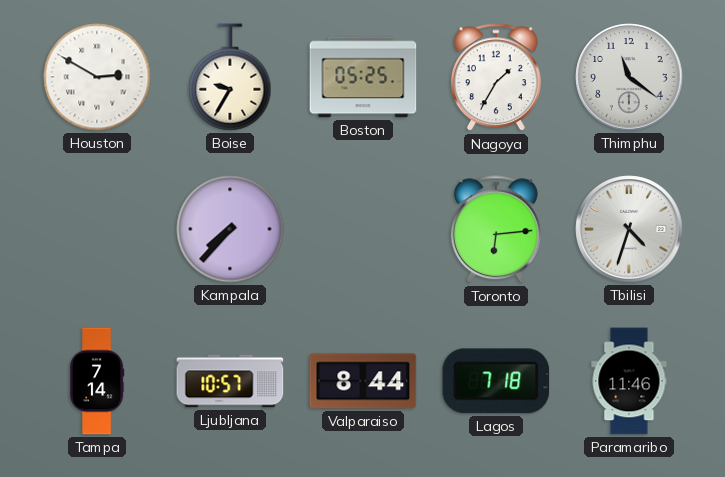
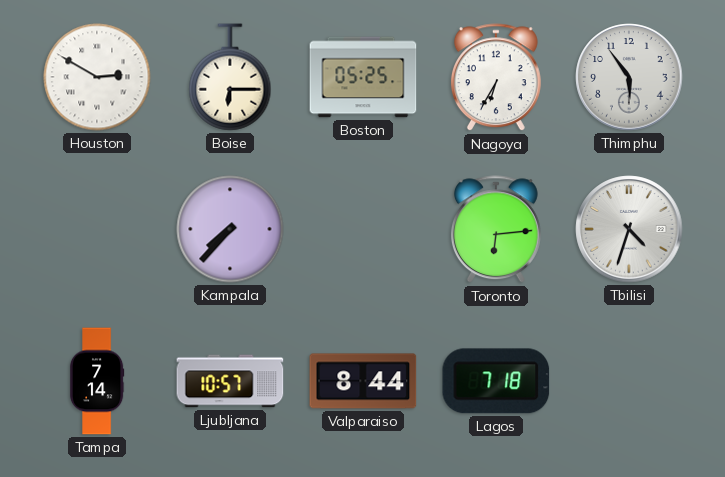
Boise: 9:35 -> 6:15 (230, 77)
Nagoya: 1:35 -> 6:35 (496, 78)
Thimphu: 11:21 -> 5:54 (629, 77)
Paramaribo: 11:46 -> none (629, 381)
